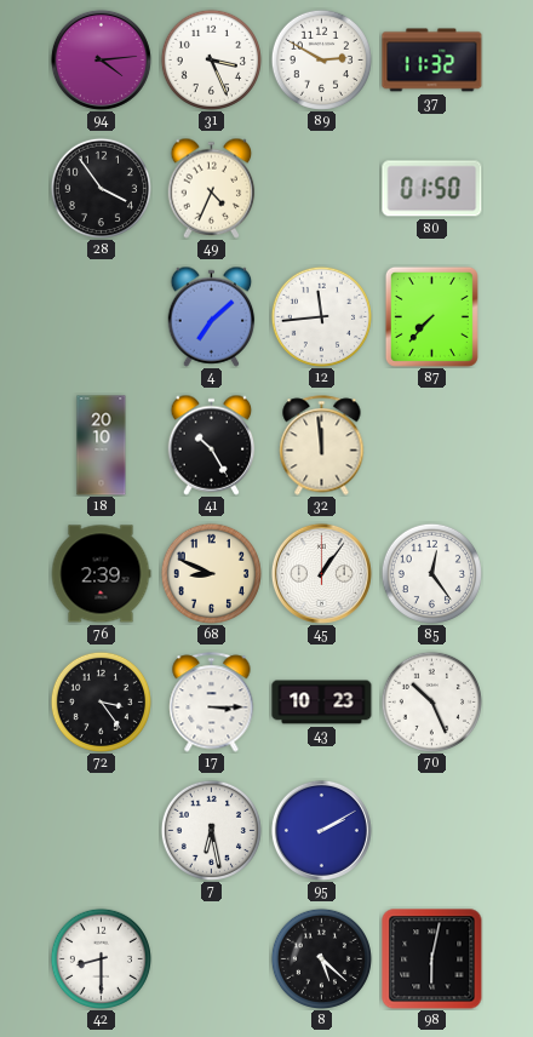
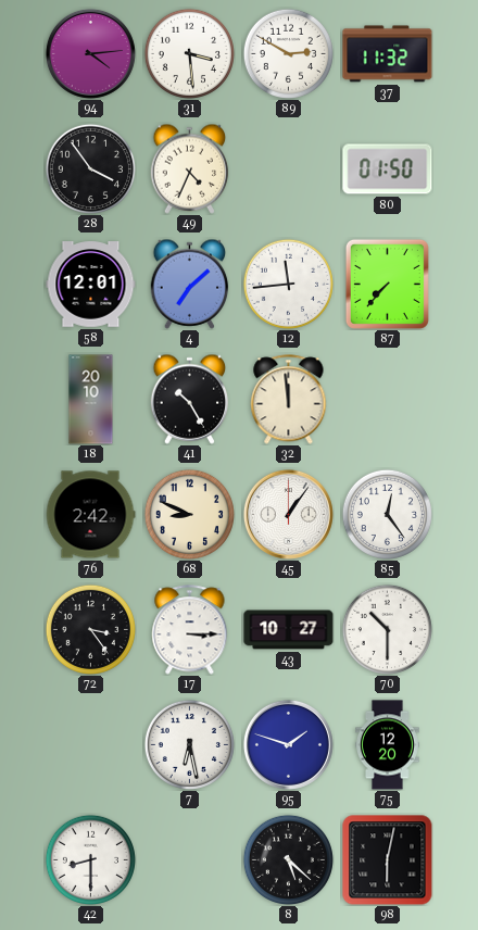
31: 3:26 -> 3:29 (189, 53)
58: none -> 12:01 (91, 285)
76: 2:39 -> 2:42 (90, 515)
43: 10:23 -> 10:27 (289, 630)
70: 10:26 -> 10:30 (387, 629)
95: 2:10 -> 1:48 (288, 744)
75: none -> 12:20 (388, 745)
